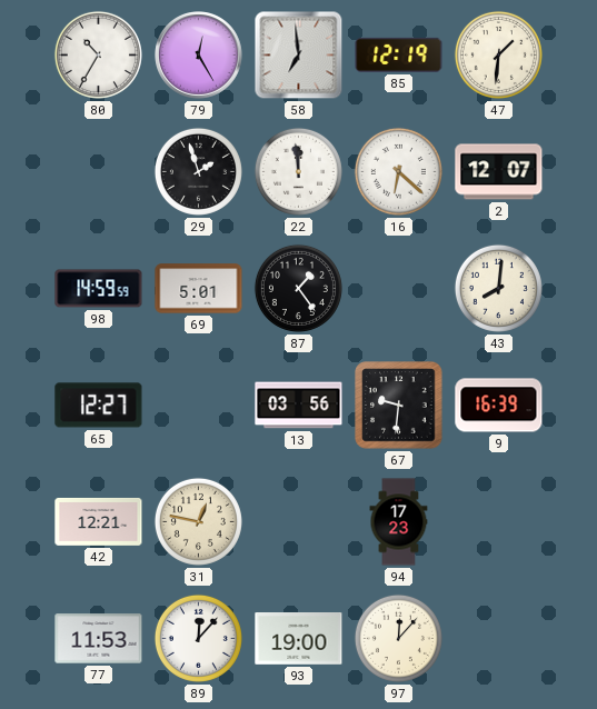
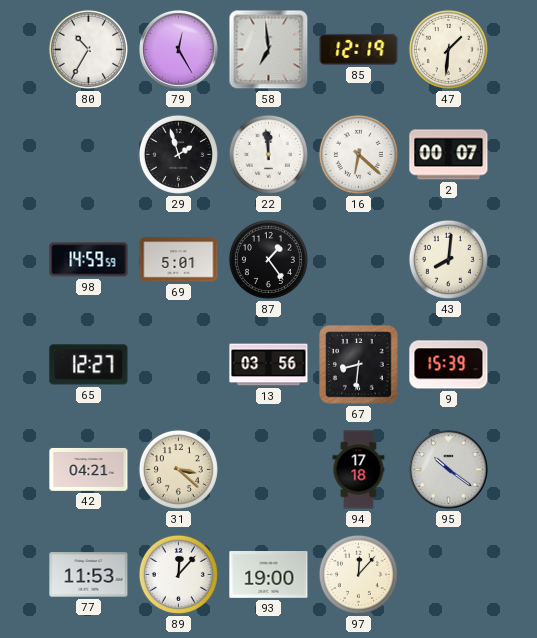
2: 12:07 -> 00:07 (449, 155)
67: 9:31 -> 8:31 (359, 365)
9: 16:39 -> 15:39 (449, 365)
42: 12:21 -> 04:21 (89, 469)
31: 12:47 -> 3:22 (178, 469)
94: 17:23 -> 17:18 (359, 470)
95: none -> 10:21 (449, 470)
